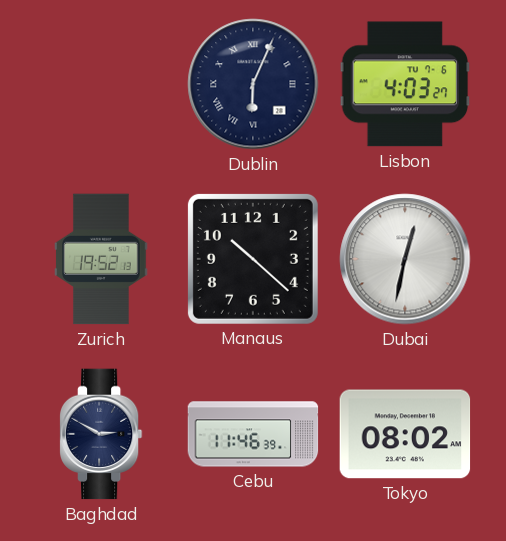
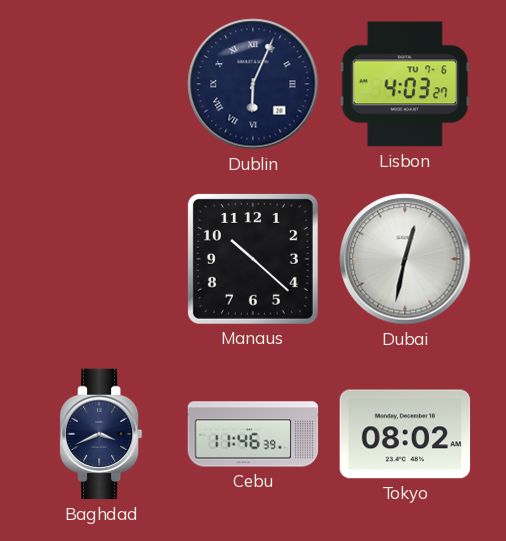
Zurich: 19:52 -> none (101, 259)
Baghdad: 2:50 -> 3:41 (101, 434)
